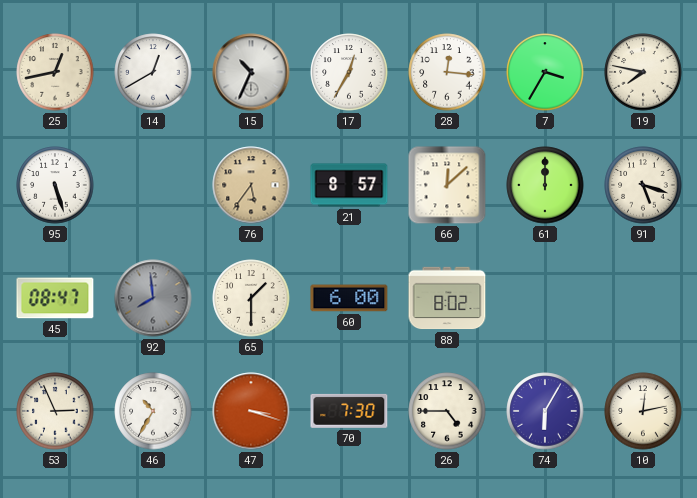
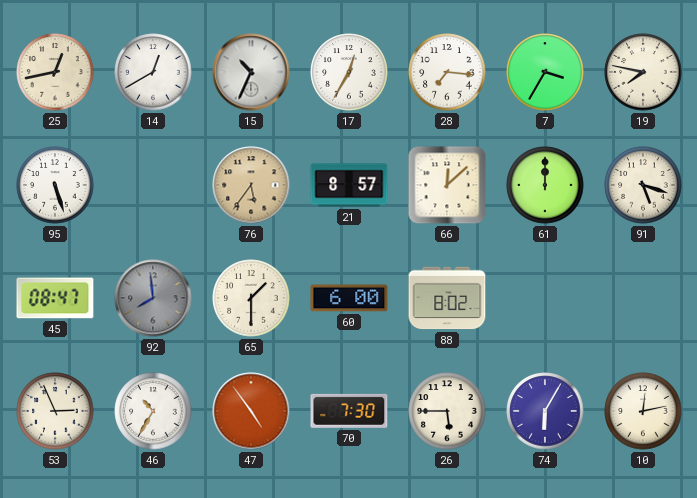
28: 12:16 -> 7:16 (447, 72)
47: 3:18 -> 4:54 (251, 411)
26: 4:45 -> 5:45 (447, 411)
